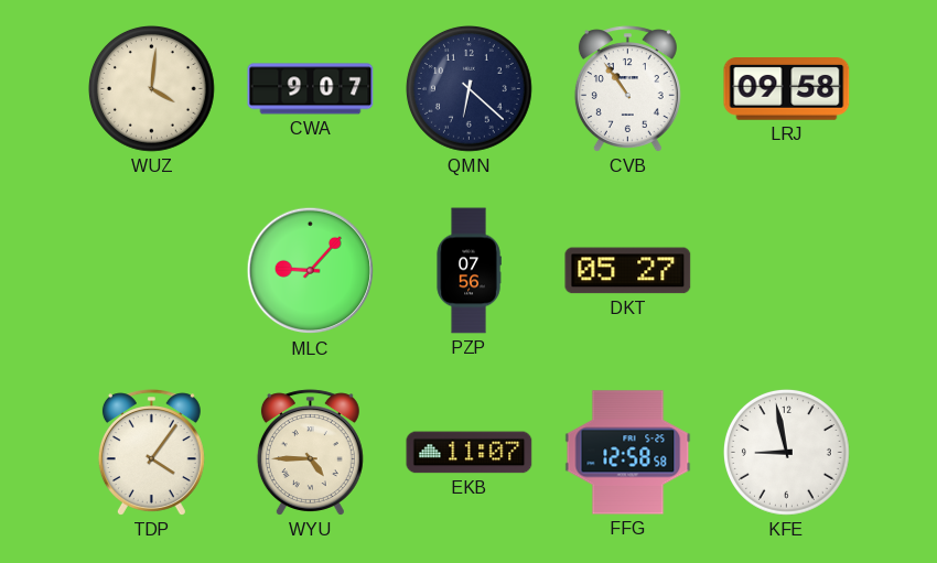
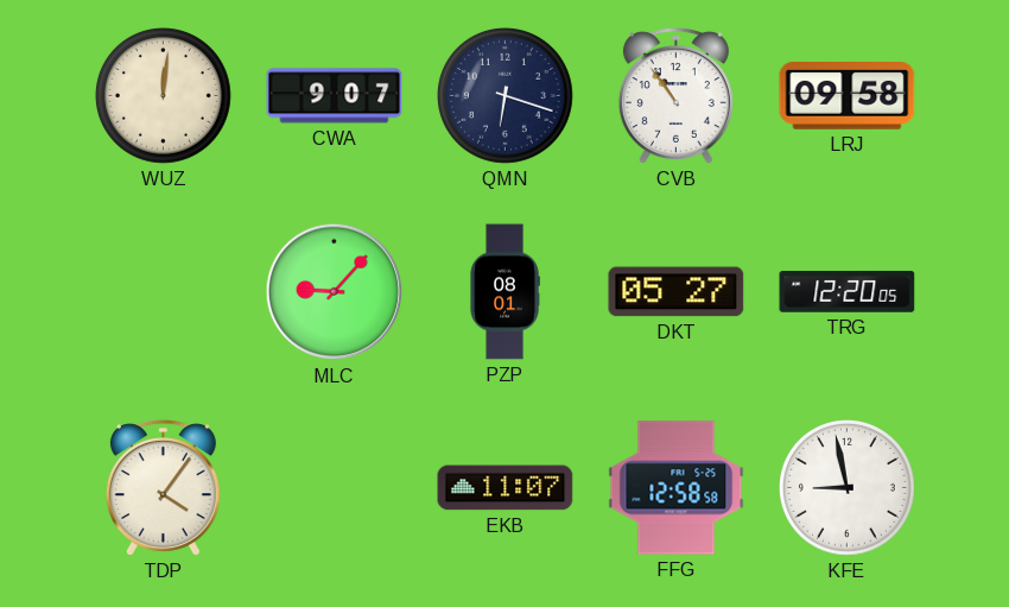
WUZ: 4:01 -> 12:01 (164, 96)
QMN: 6:22 -> 6:18 (506, 96)
PZP: 07:56 -> 08:01 (504, 292)
TRG: none -> 12:20 (848, 292)
WYU: 4:45 -> none (310, 453)
